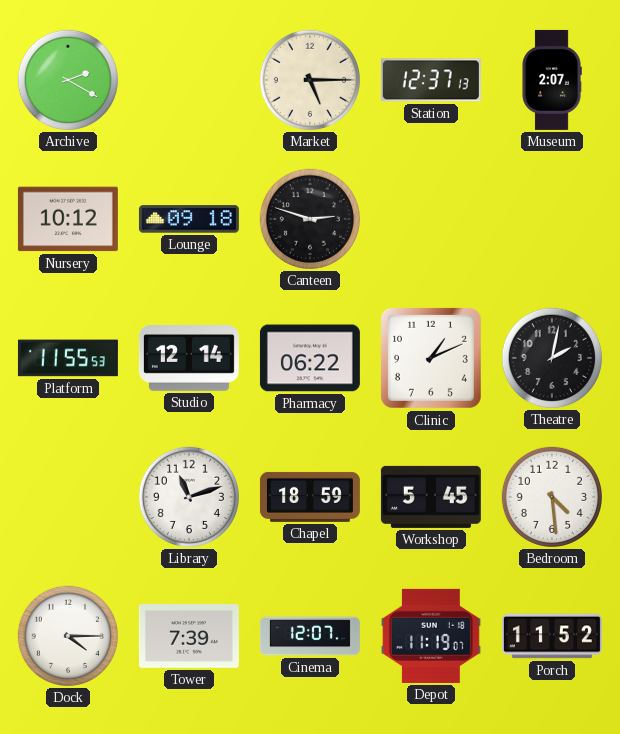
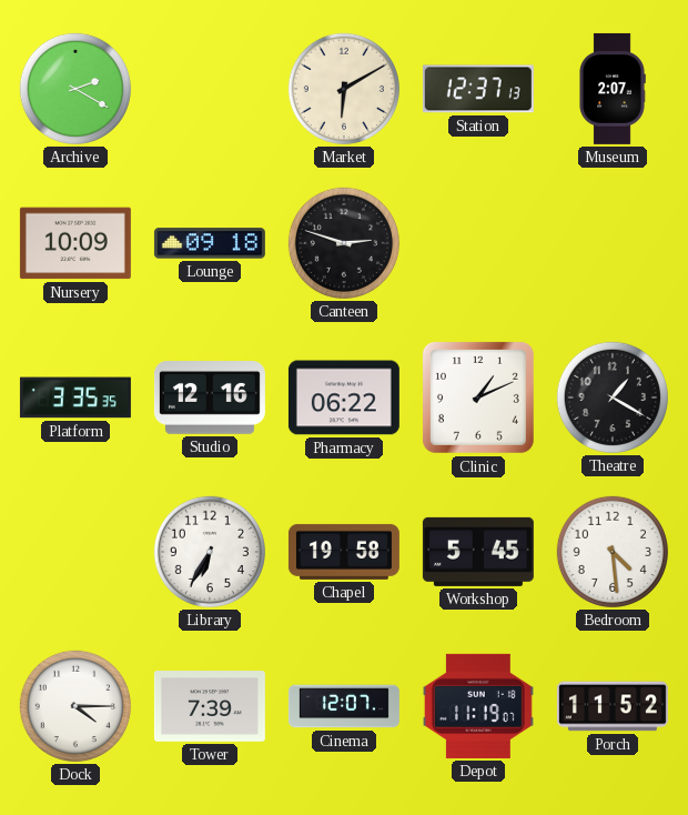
Market: 5:15 -> 6:10 (344, 89)
Nursery: 10:12 -> 10:09 (75, 243)
Platform: 11:55 -> 3:35 (75, 398)
Studio: 12:14 -> 12:16 (210, 399)
Theatre: 2:02 -> 1:20 (613, 398)
Library: 11:12 -> 6:35 (210, 552)
Chapel: 18:59 -> 19:58 (344, 552)
